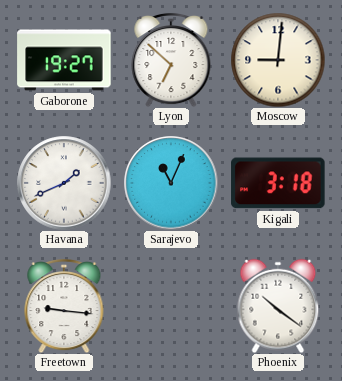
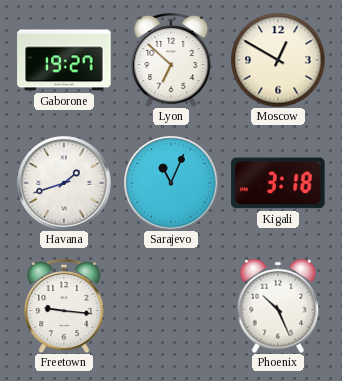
Moscow: 9:01 -> 12:50 (278, 60)
Havana: 1:41 -> 1:42 (64, 183)
Phoenix: 10:21 -> 10:26 (278, 306)
